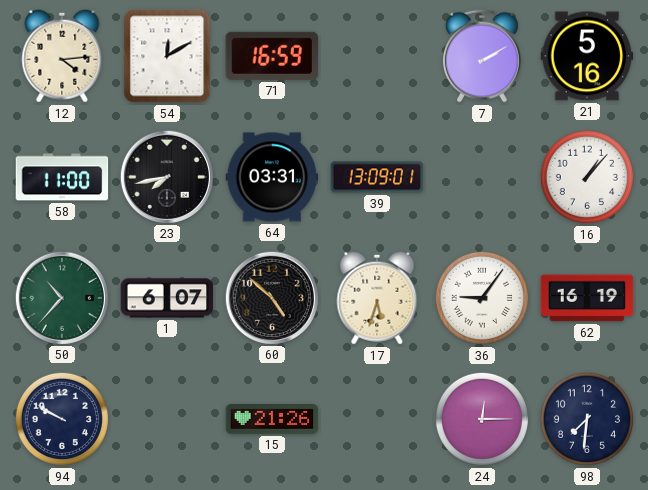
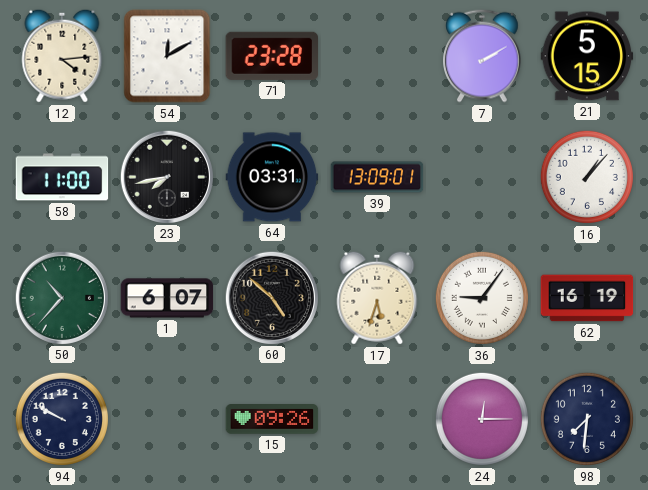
71: 16:59 -> 23:28 (272, 56)
21: 5:16 -> 5:15 (587, 56)
15: 21:26 -> 09:26 (272, 420)
